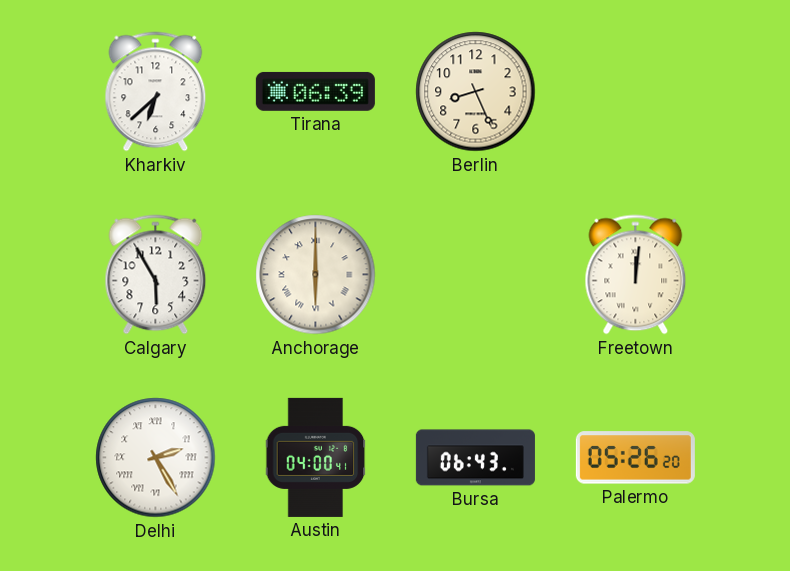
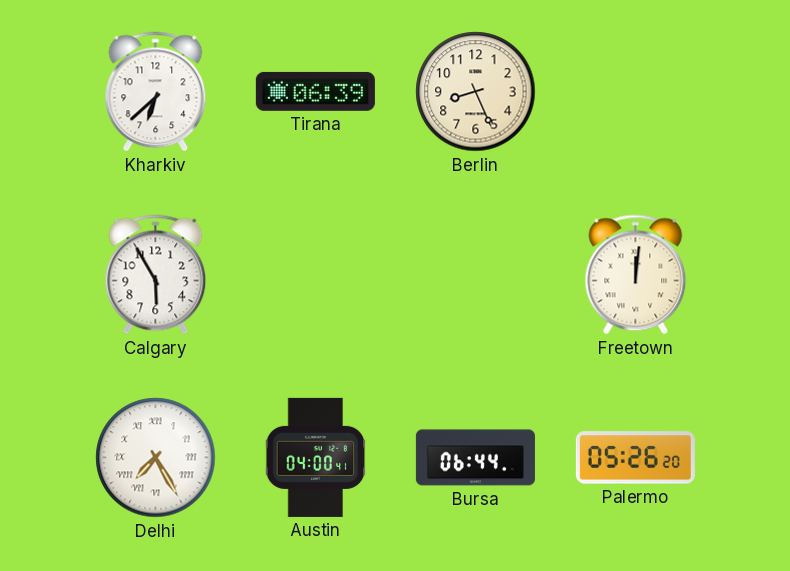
Anchorage: 6:00 -> none (316, 275)
Delhi: 2:25 -> 7:25 (156, 458)
Bursa: 06:43 -> 06:44 (475, 458)
